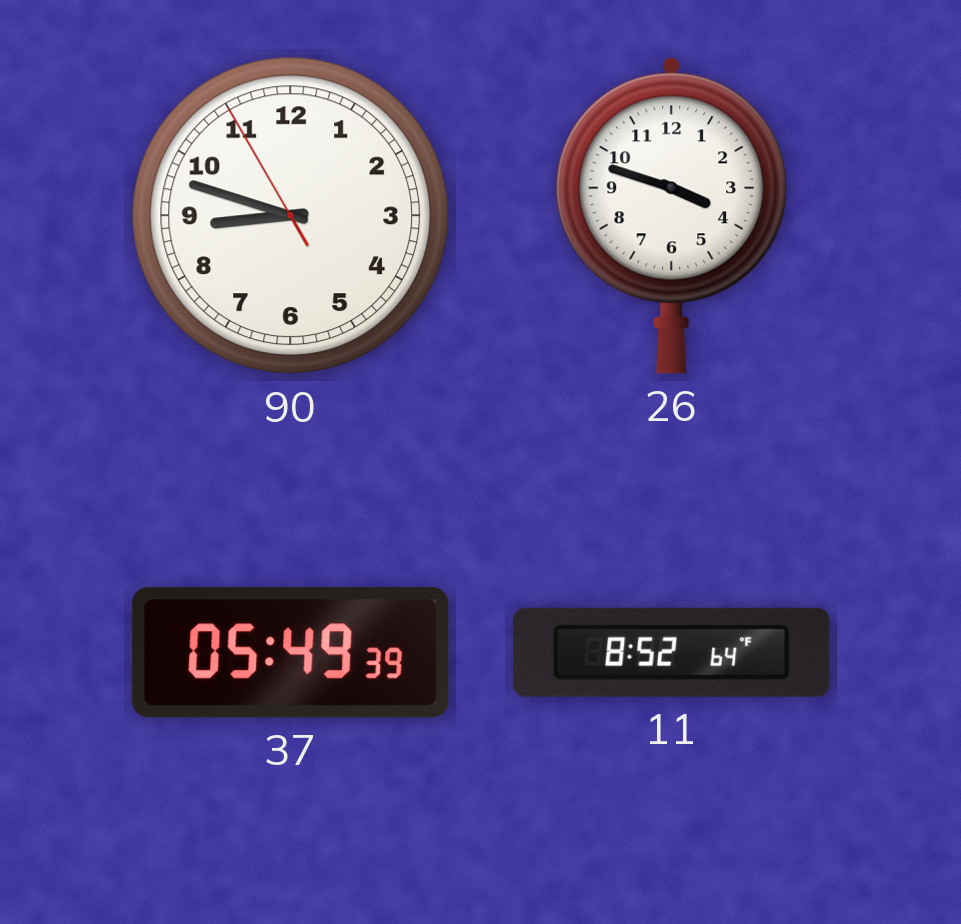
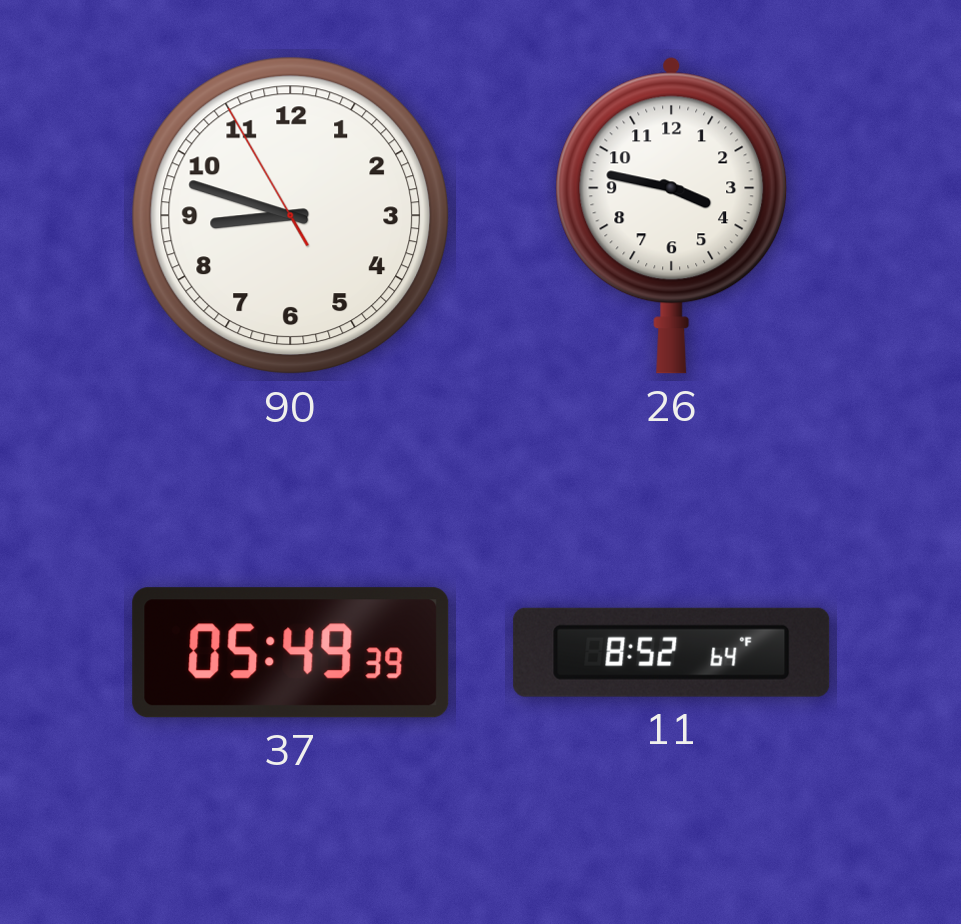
26: 3:48 -> 3:47 (672, 215)
